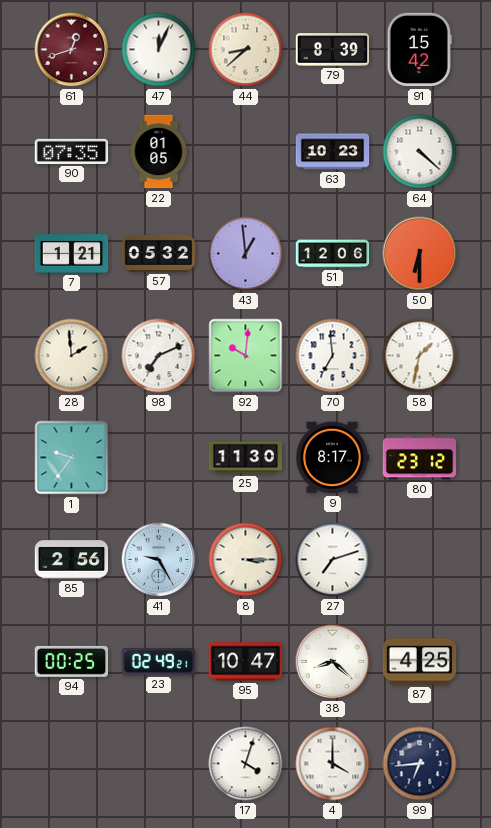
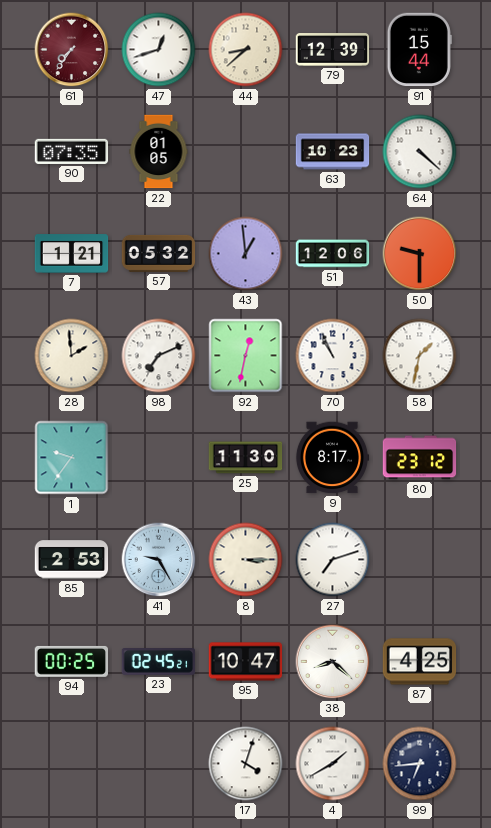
61: 12:42 -> 7:36 (72, 50)
47: 12:04 -> 12:42 (159, 50)
79: 8:39 -> 12:39 (333, 50)
91: 15:42 -> 15:44 (419, 50)
50: 6:30 -> 9:30 (420, 254)
92: 10:01 -> 12:32 (246, 356)
70: 6:59 -> 10:56 (333, 356)
85: 2:56 -> 2:53 (72, 560)
23: 02:49 -> 02:45 (159, 662)
4: 4:00 -> 1:40 (333, 764)
